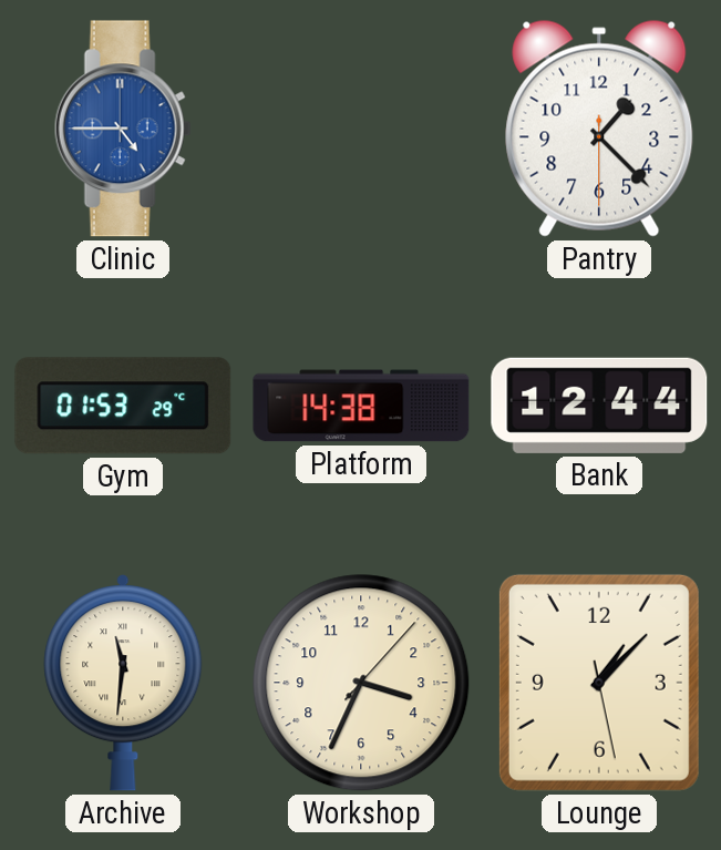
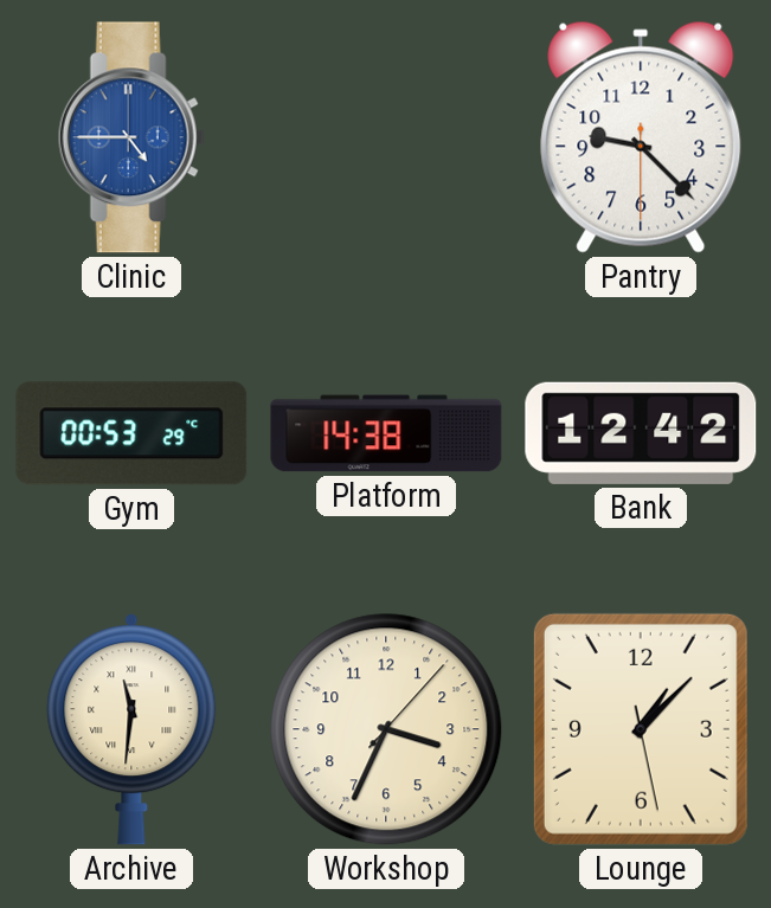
Pantry: 1:22 -> 9:22 (641, 137)
Gym: 01:53 -> 00:53 (131, 433)
Bank: 12:44 -> 12:42 (641, 433)
